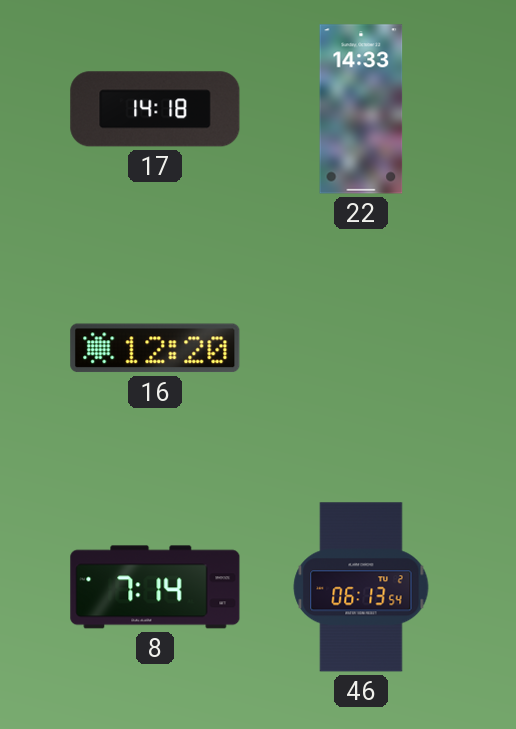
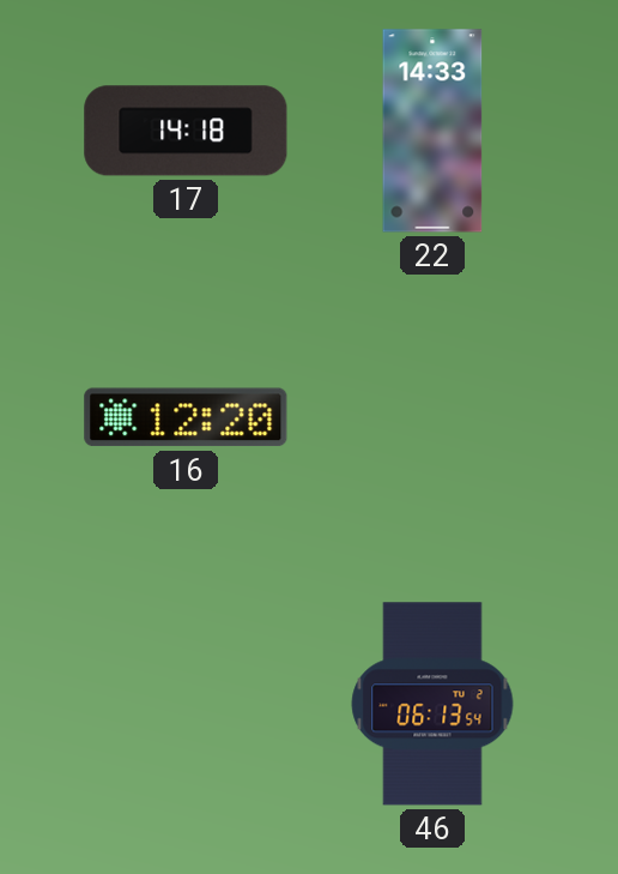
8: 7:14 -> none (155, 587)
